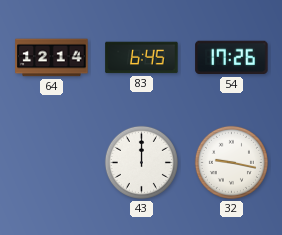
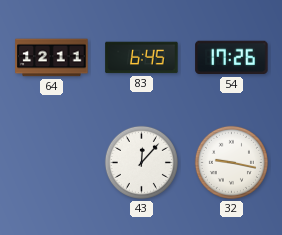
64: 12:14 -> 12:11 (52, 58)
43: 12:00 -> 12:07 (141, 162)
